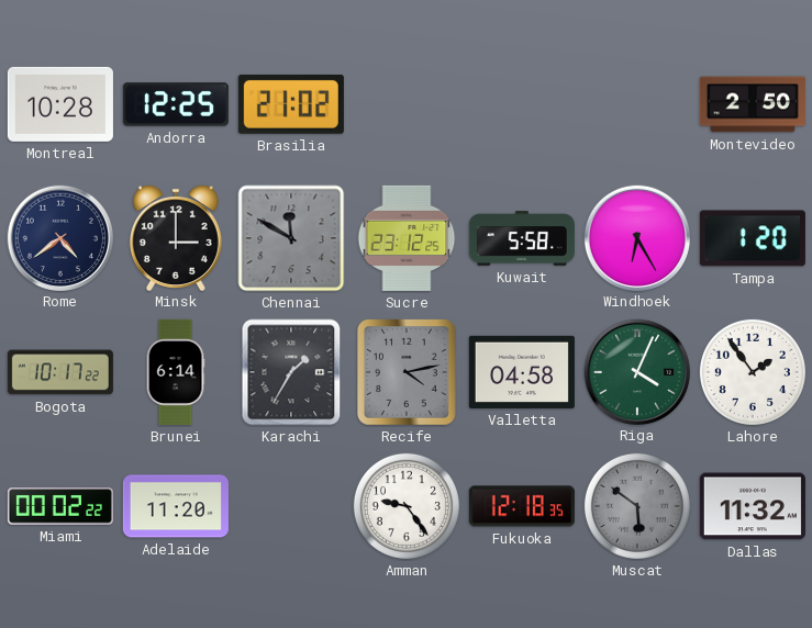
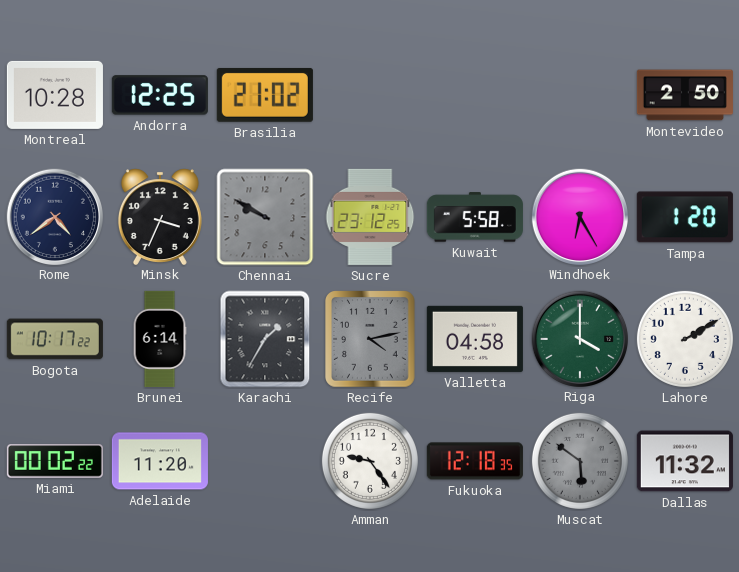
Minsk: 3:00 -> 3:34 (160, 216)
Chennai: 11:50 -> 9:50 (265, 217)
Riga: 4:04 -> 4:00 (579, 338)
Lahore: 1:54 -> 2:10 (685, 339)
